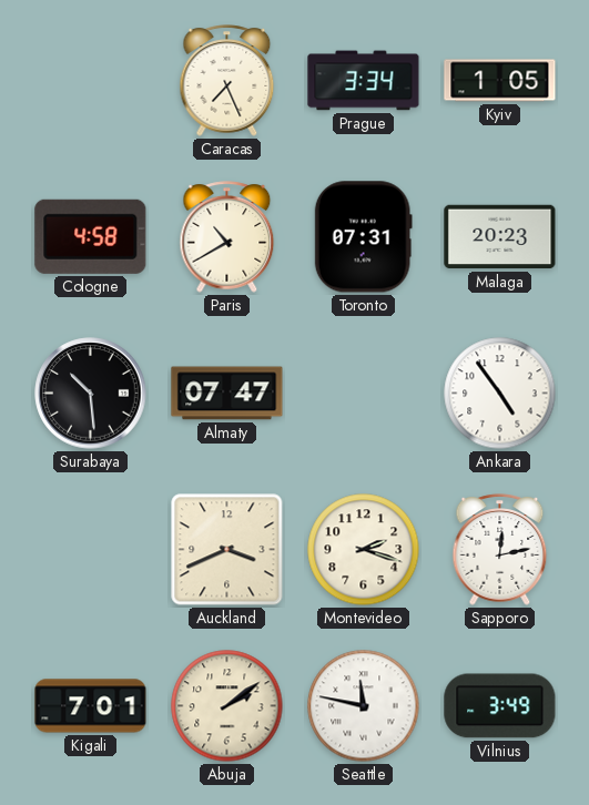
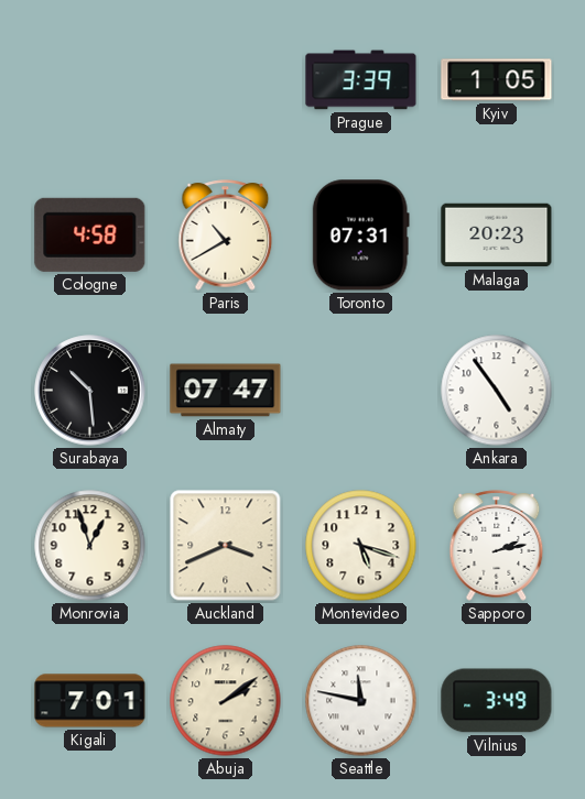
Caracas: 7:26 -> none (227, 81)
Prague: 3:34 -> 3:39 (361, 80)
Monrovia: none -> 12:57 (90, 546)
Montevideo: 2:18 -> 5:18 (361, 546)
Sapporo: 12:13 -> 2:13 (497, 546)
